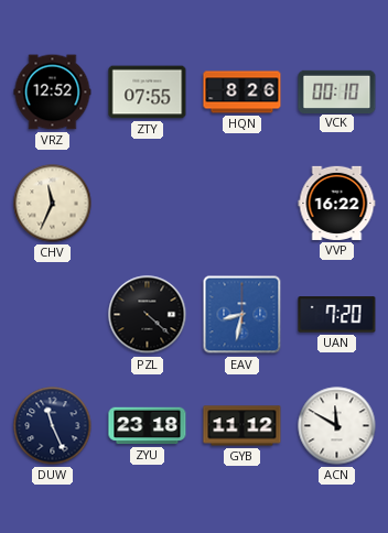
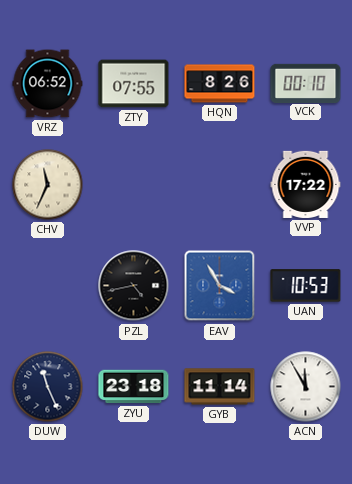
VRZ: 12:52 -> 06:52 (48, 84)
VVP: 16:22 -> 17:22 (306, 184)
PZL: 4:22 -> 4:43 (134, 286)
EAV: 8:32 -> 3:55 (220, 286)
UAN: 7:20 -> 10:53 (306, 286)
GYB: 11:12 -> 11:14 (220, 387)
ACN: 11:50 -> 11:55 (306, 387)
